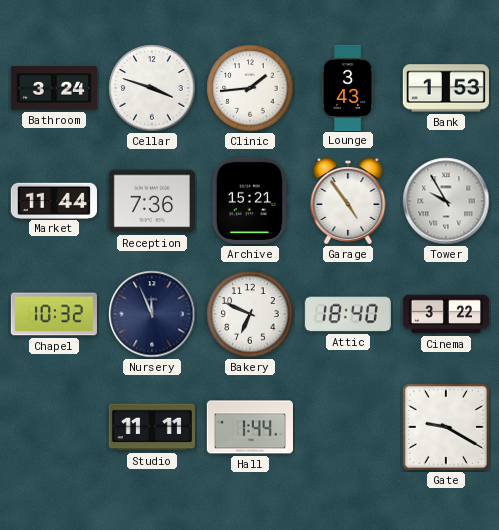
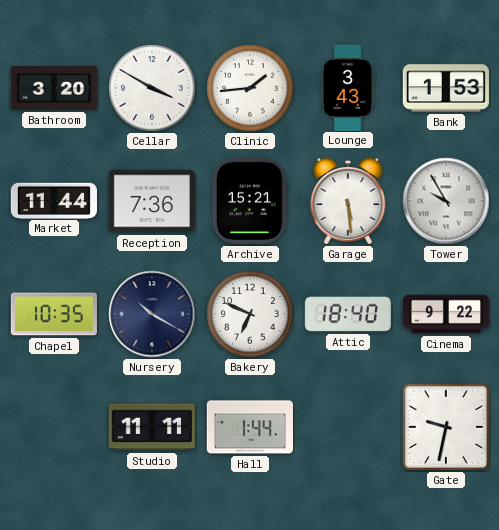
Bathroom: 3:24 -> 3:20 (53, 88)
Cellar: 3:48 -> 3:50 (152, 88)
Garage: 4:54 -> 5:29 (348, 201)
Chapel: 10:32 -> 10:35 (54, 314)
Nursery: 11:56 -> 10:20 (152, 314)
Cinema: 3:22 -> 9:22 (445, 314)
Gate: 9:20 -> 9:32 (446, 427)
